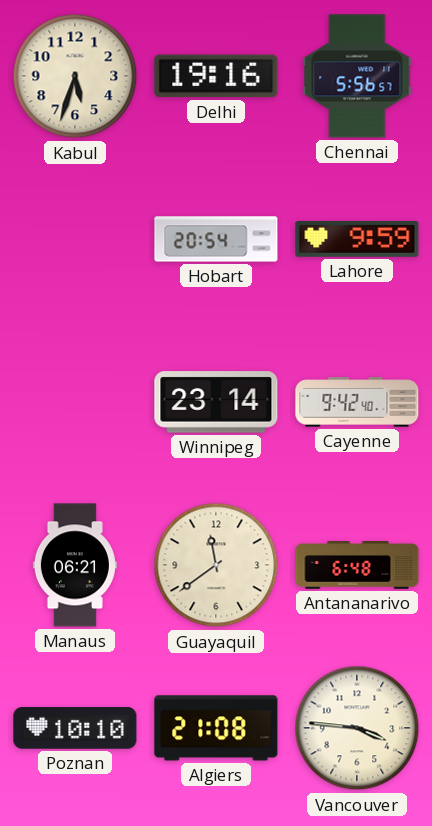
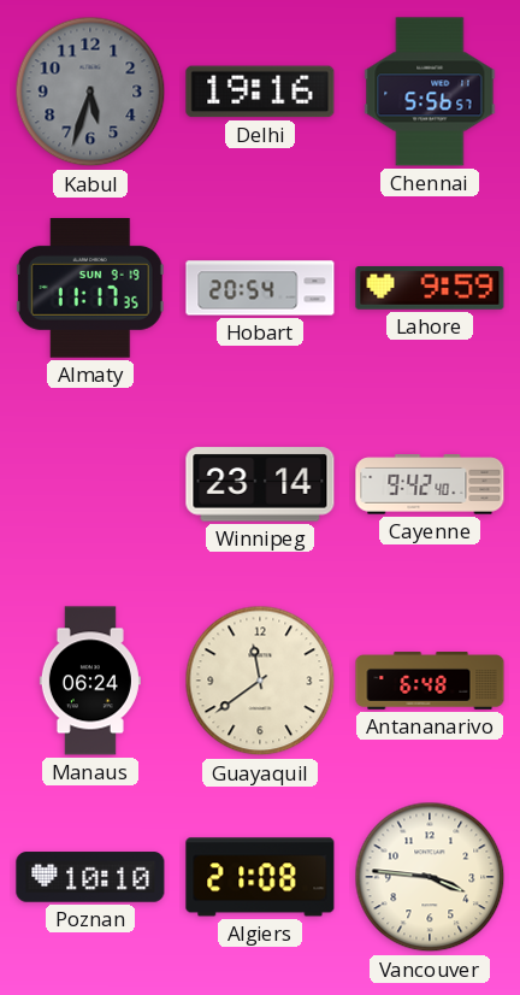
Kabul dial: cream -> grey (90, 92)
Almaty: none -> 11:17 (90, 289)
Manaus: 06:21 -> 06:24 (90, 681)
